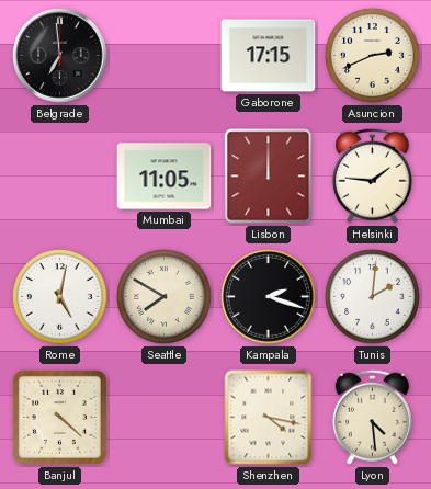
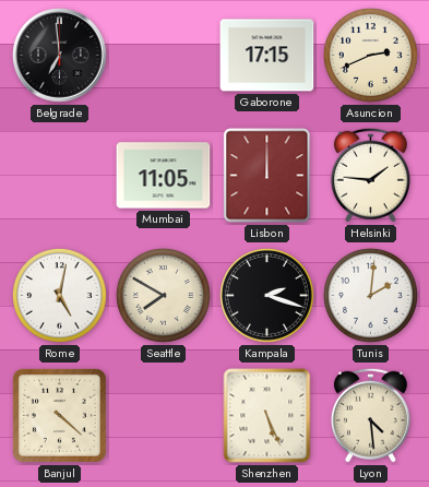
Shenzhen: 4:17 -> 5:26 (267, 416)
